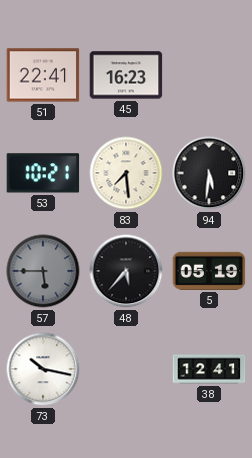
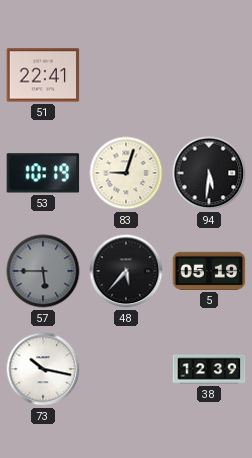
45: 16:23 -> none (126, 75)
53: 10:21 -> 10:19 (43, 173)
83: 7:29 -> 9:03 (126, 173)
38: 12:41 -> 12:39 (209, 369)
